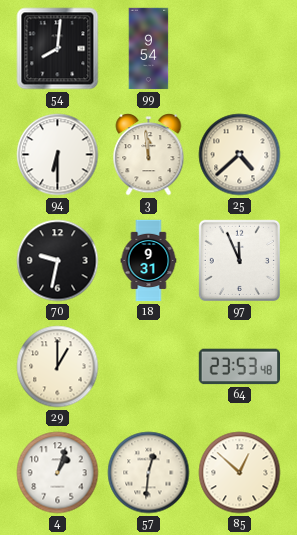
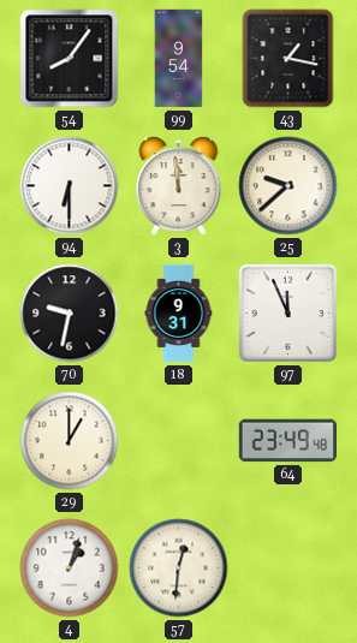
54: 8:01 -> 8:06 (70, 59)
43: none -> 1:17 (288, 59)
25: 4:38 -> 9:38 (288, 186)
64: 23:53 -> 23:49 (287, 441)
85: 12:52 -> none (240, 473)
